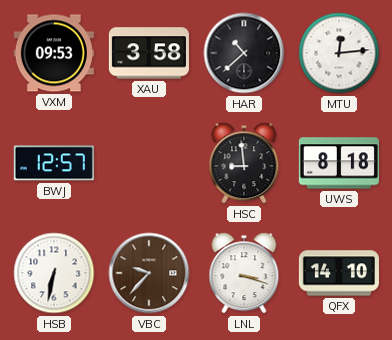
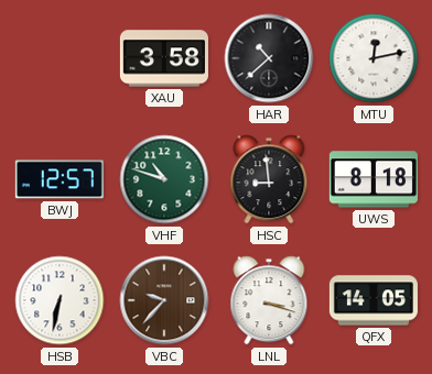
VXM: 09:53 -> none (54, 53)
MTU: 12:14 -> 12:13 (374, 58)
VHF: none -> 10:48 (164, 179)
QFX: 14:10 -> 14:05 (374, 300)
